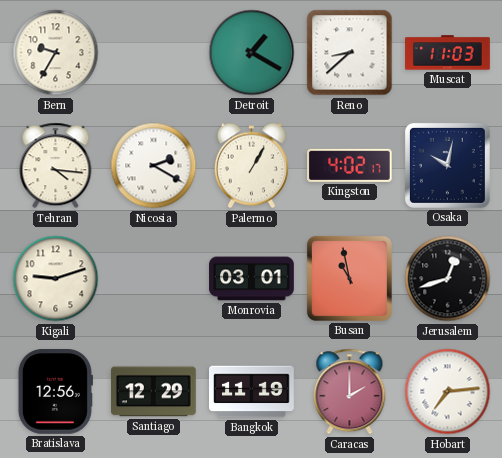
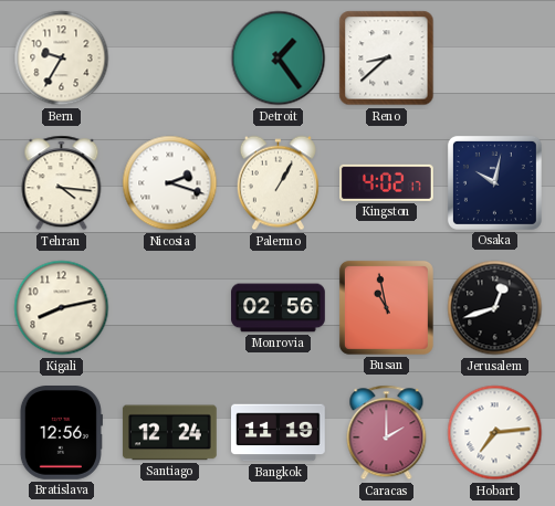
Detroit: 1:20 -> 1:24 (279, 59)
Muscat: 11:03 -> none (448, 53)
Nicosia: 2:20 -> 2:18 (170, 183)
Kigali: 9:12 -> 8:13 (62, 308)
Monrovia: 03:01 -> 02:56 (279, 308)
Santiago: 12:29 -> 12:24 (170, 433)
